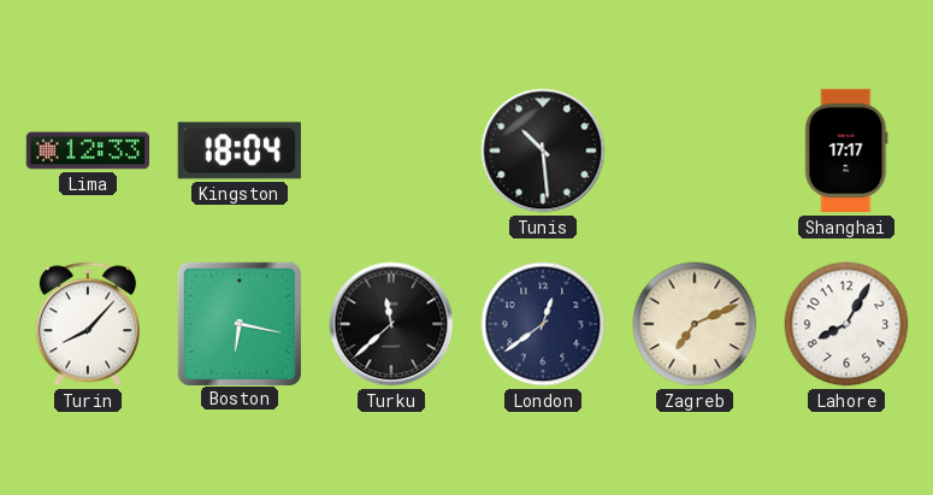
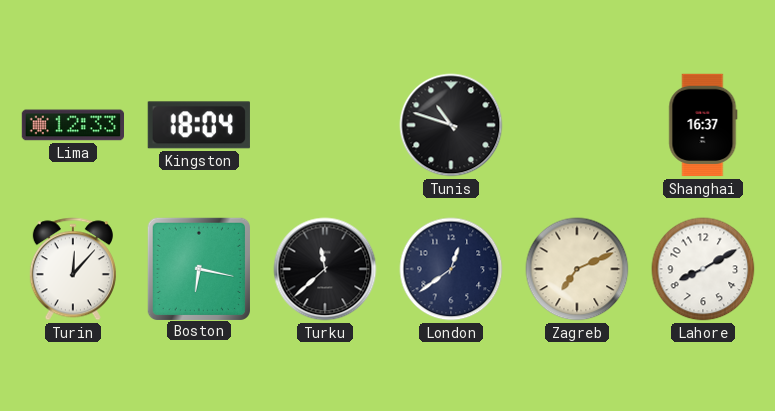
Tunis: 10:29 -> 10:48 (451, 125)
Shanghai: 17:17 -> 16:37 (703, 125)
Turin: 8:07 -> 12:07 (73, 269)
Lahore: 8:05 -> 8:10 (703, 269)
